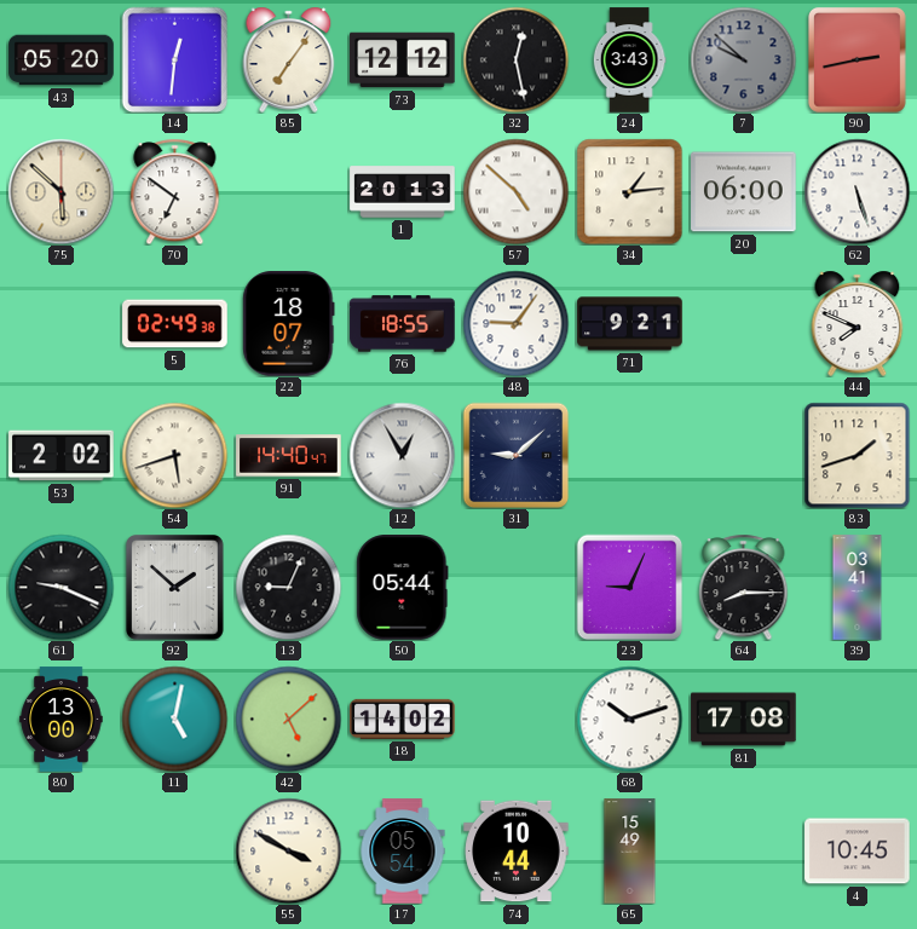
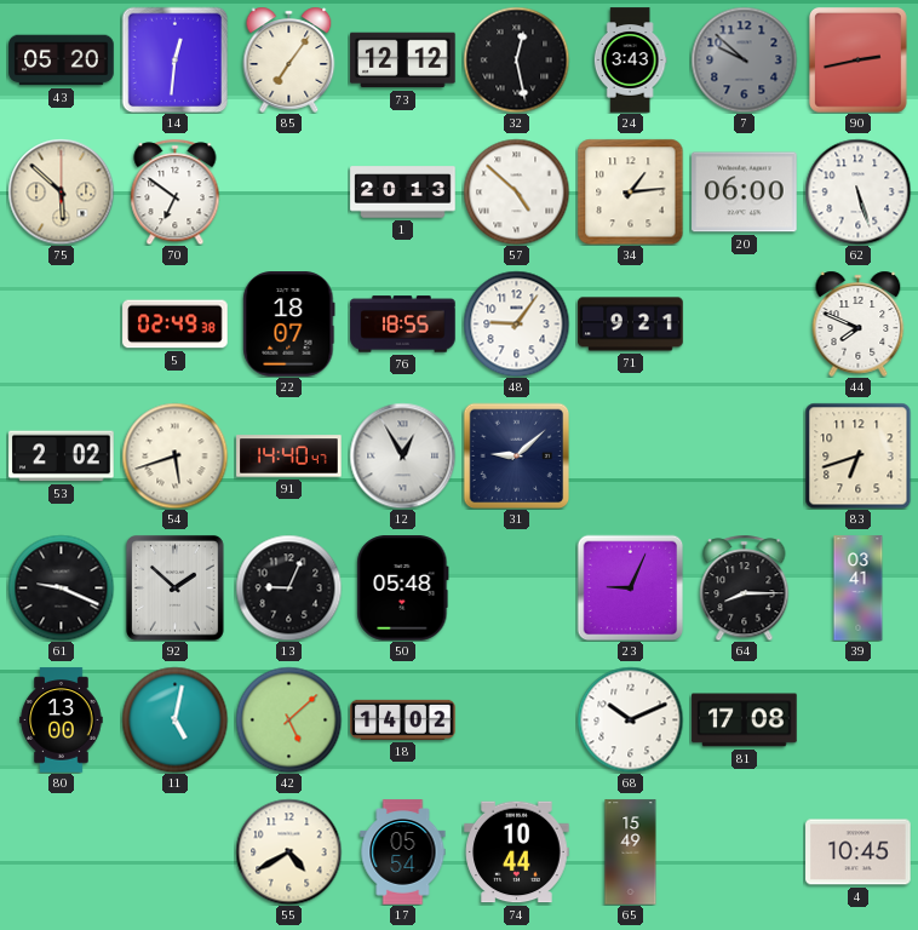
83: 1:42 -> 6:42 (857, 455)
50: 05:44 -> 05:48 (403, 589)
68: 10:12 -> 10:11 (630, 719)
55: 3:50 -> 4:40 (288, 851)
